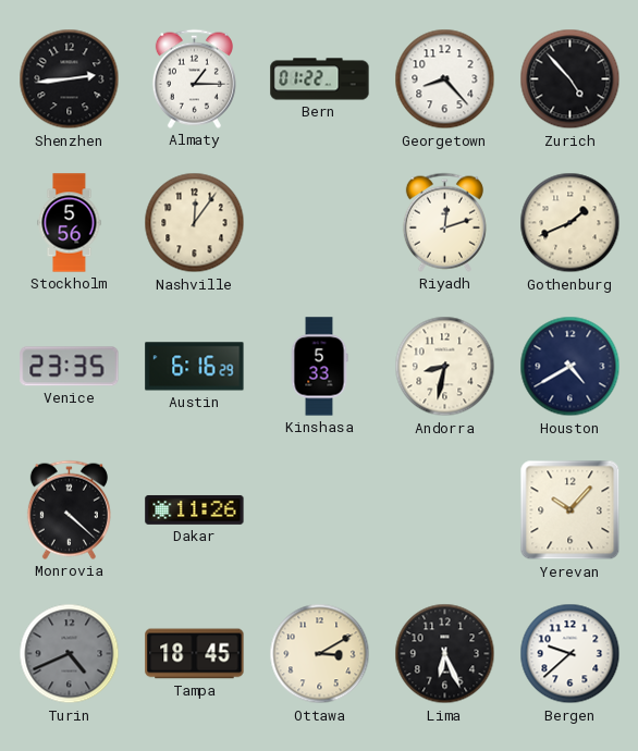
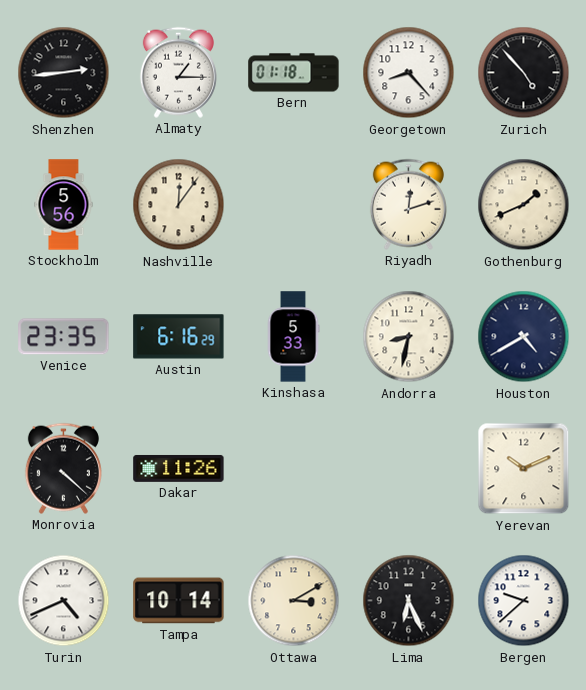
Bern: 01:22 -> 01:18 (294, 73)
Yerevan: 10:07 -> 10:11 (524, 469)
Turin dial: grey -> white (64, 601)
Tampa: 18:45 -> 10:14 (179, 601)
